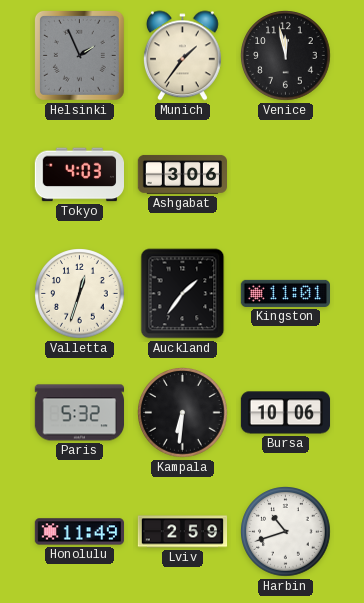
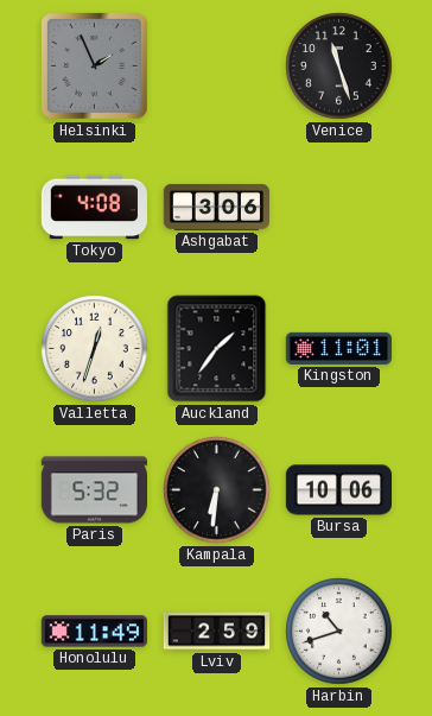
Munich: 1:36 -> none (182, 56)
Venice: 11:58 -> 11:27 (339, 66)
Tokyo: 4:03 -> 4:08 (94, 208)
